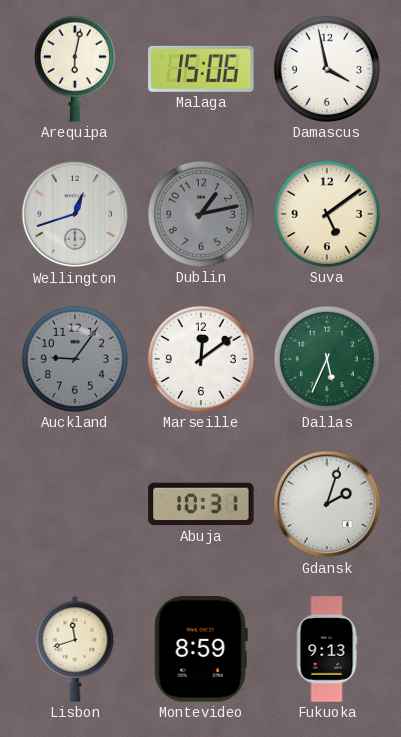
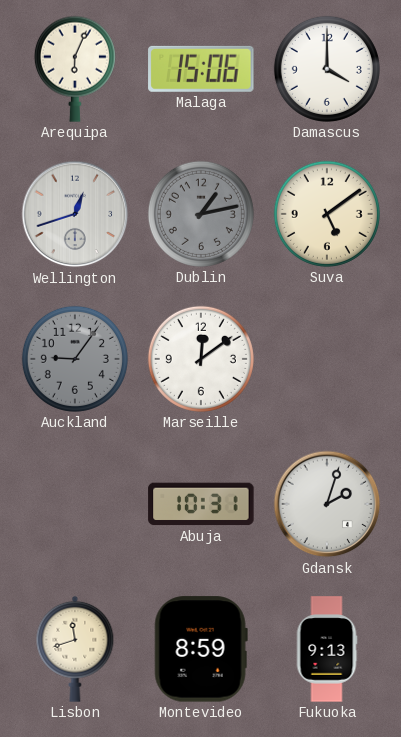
Arequipa: 6:02 -> 6:04 (75, 69)
Damascus: 3:58 -> 4:00 (327, 69)
Dallas: 5:34 -> none (327, 359)
